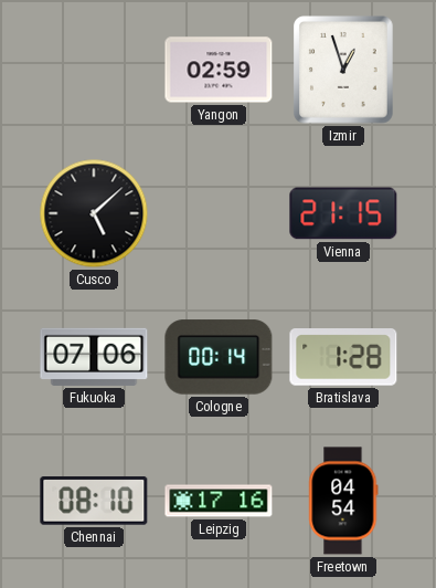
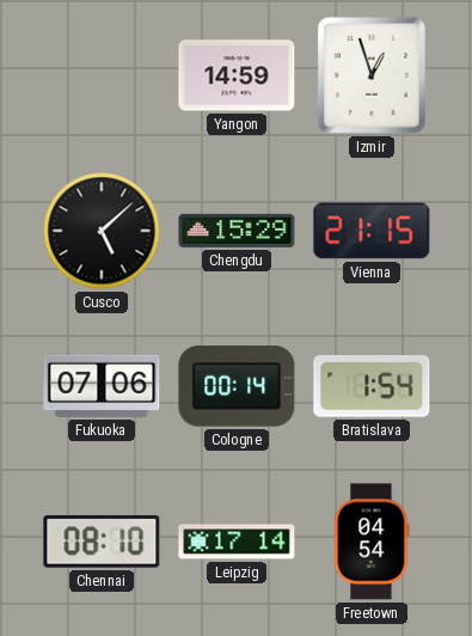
Yangon: 02:59 -> 14:59 (237, 75)
Chengdu: none -> 15:29 (237, 231)
Bratislava: 1:28 -> 1:54 (372, 387)
Leipzig: 17:16 -> 17:14 (237, 542)
